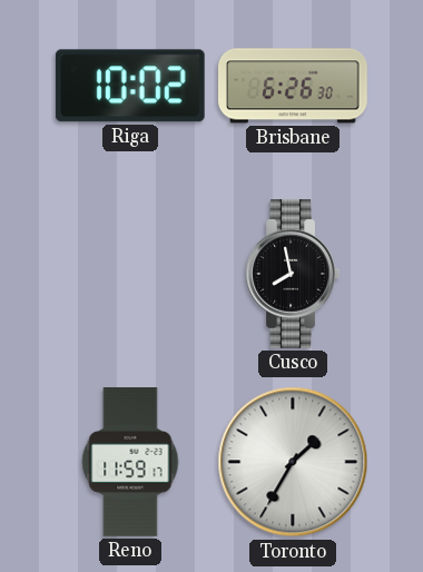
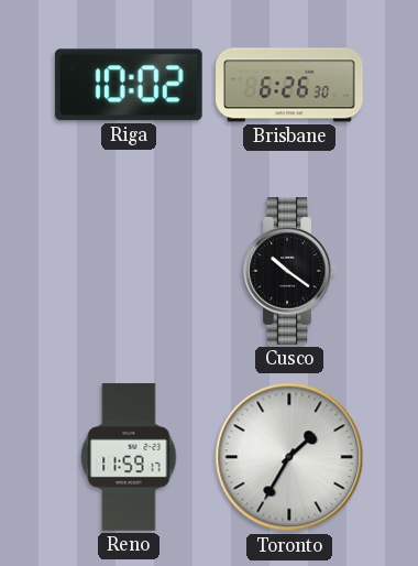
Cusco: 7:58 -> 10:21 (289, 272)
